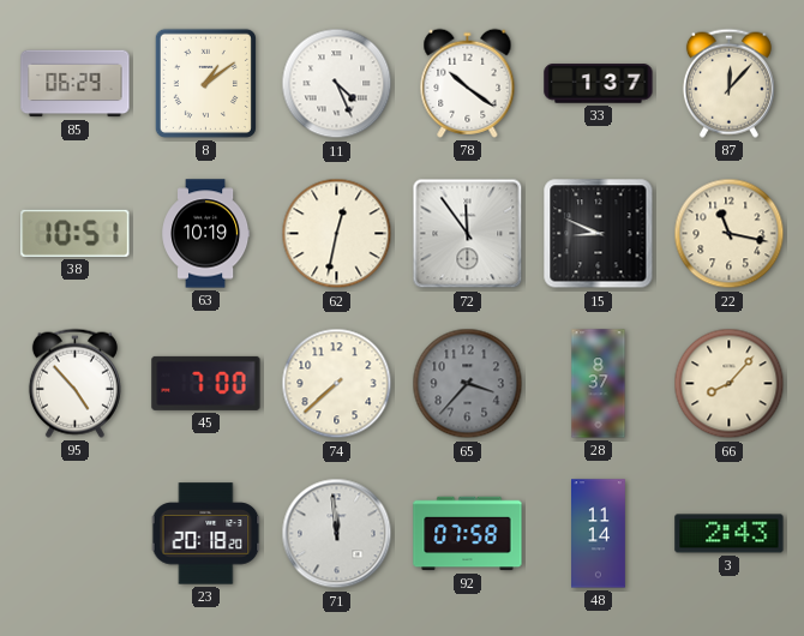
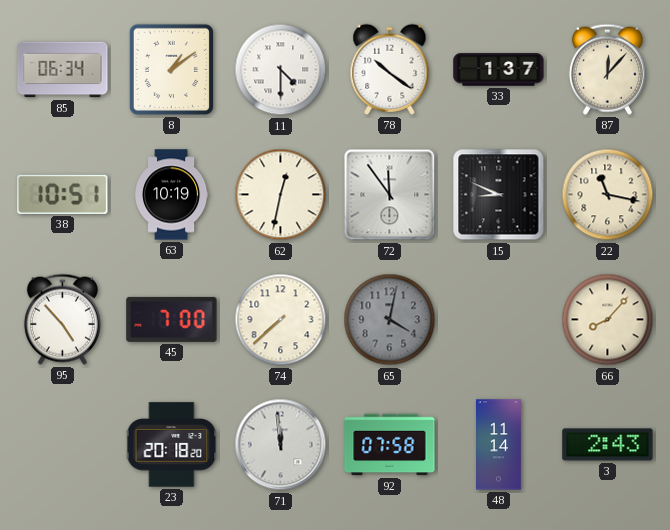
85: 06:29 -> 06:34 (63, 70)
11: 4:26 -> 4:30 (281, 70)
65: 3:37 -> 4:02 (390, 320)
28: 8:37 -> none (599, 384)
